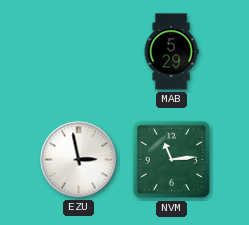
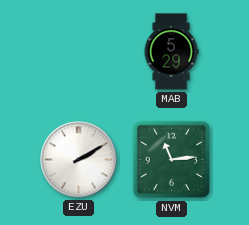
EZU: 2:58 -> 2:10 (79, 160)
